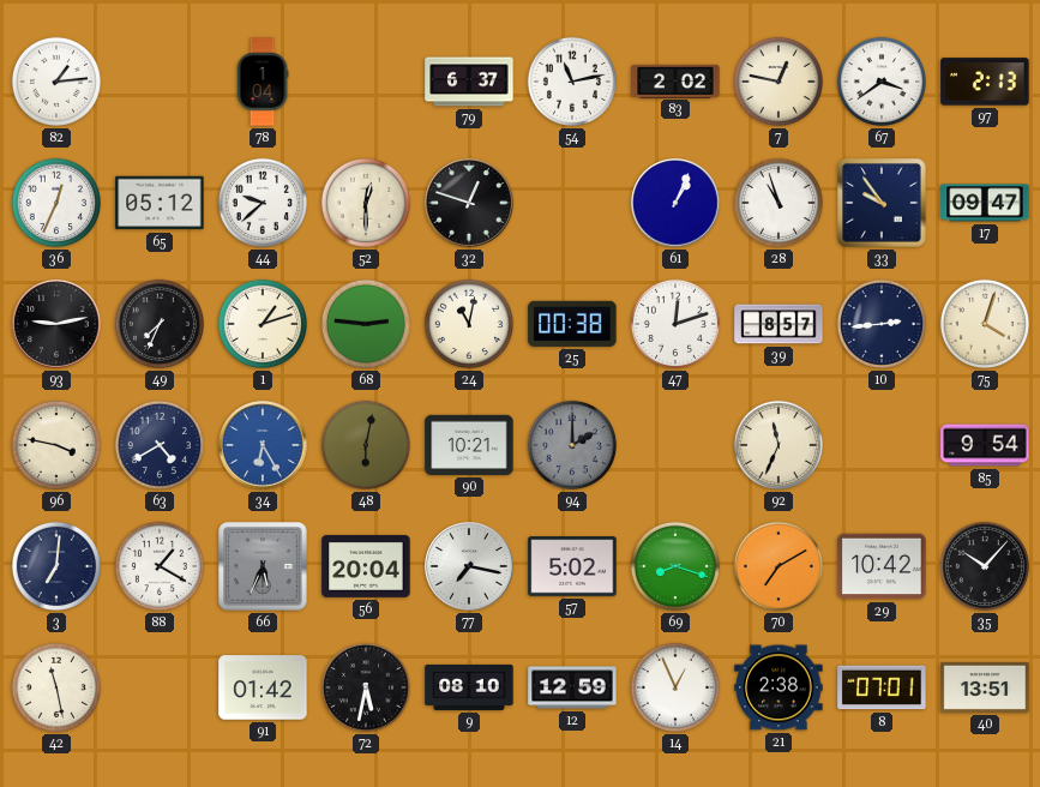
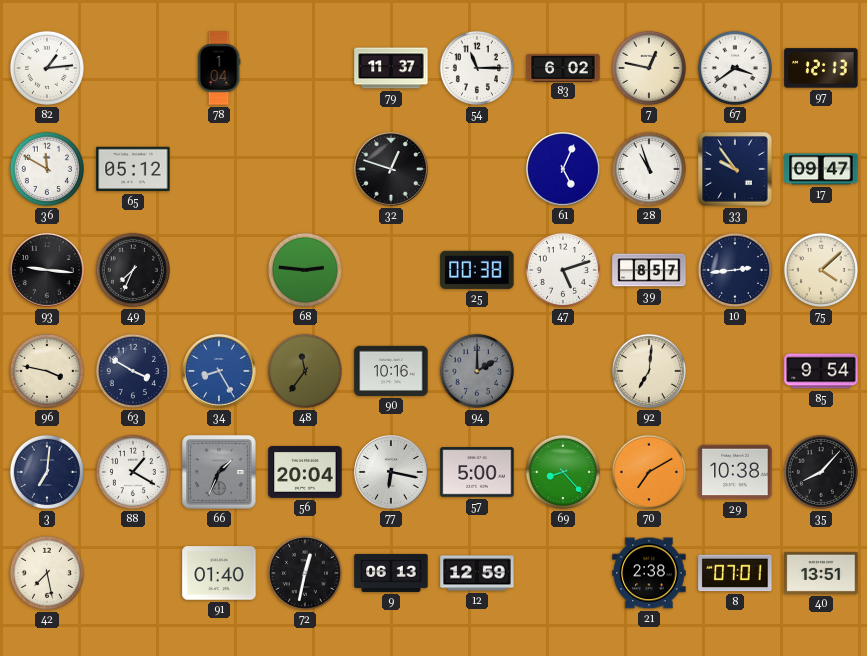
79: 6:37 -> 11:37 (391, 68)
54: 11:13 -> 11:15 (477, 68)
83: 2:02 -> 6:02 (563, 67)
97: 2:13 -> 12:13 (821, 68)
36: 12:34 -> 11:50 (47, 169)
44: 9:38 -> none (263, 203)
52: 12:30 -> none (366, 203)
61: 1:04 -> 5:04 (563, 169)
93: 9:13 -> 9:16 (47, 270)
1: 1:12 -> none (263, 324)
24: 11:02 -> none (469, 324)
47: 12:12 -> 5:12 (563, 270)
75: 4:03 -> 4:08 (821, 270)
63: 4:40 -> 3:50 (133, 371)
34: 6:25 -> 8:25 (219, 371)
48: 6:02 -> 11:36 (305, 371)
90: 10:21 -> 10:16 (391, 371)
92: 11:34 -> 7:01 (649, 371)
66: 5:34 -> 1:34 (219, 472)
77: 7:17 -> 6:17 (391, 472)
57: 5:02 -> 5:00 (477, 472)
69: 8:18 -> 8:23 (563, 472)
29: 10:42 -> 10:38 (735, 472)
35: 10:07 -> 8:07 (821, 472)
42: 11:28 -> 7:28 (47, 573)
91: 01:42 -> 01:40 (219, 573)
72: 5:32 -> 12:32 (305, 573)
9: 08:10 -> 06:13 (391, 573)
14: 12:56 -> none (675, 687)
